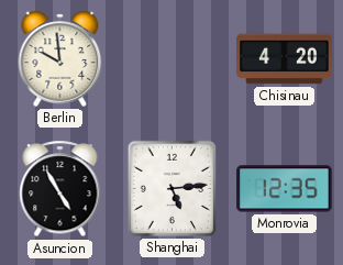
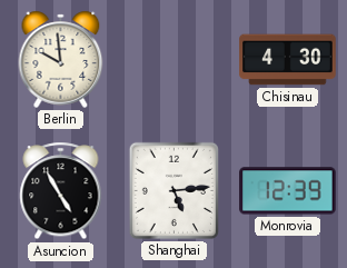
Chisinau: 4:20 -> 4:30 (288, 60)
Monrovia: 12:35 -> 12:39 (288, 191)
